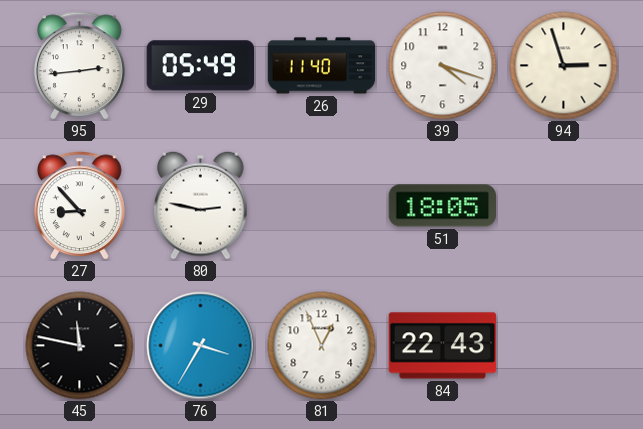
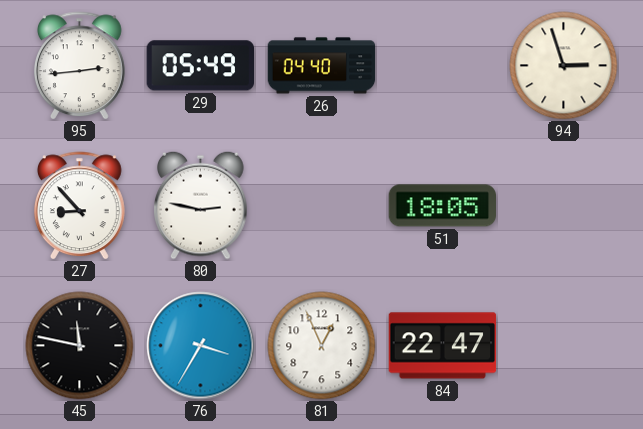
26: 11:40 -> 04:40 (322, 66)
39: 4:18 -> none (443, 66)
84: 22:43 -> 22:47 (443, 346)
